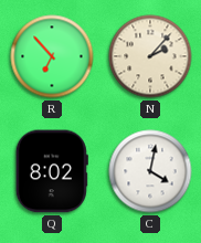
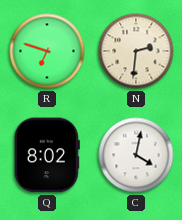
R: 6:53 -> 6:48 (47, 51)
N: 2:07 -> 2:31 (136, 51)
